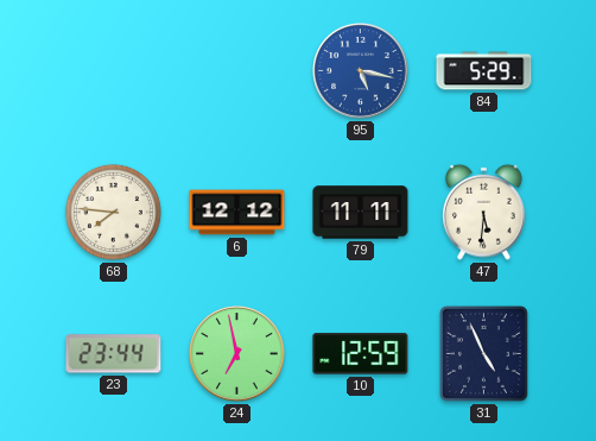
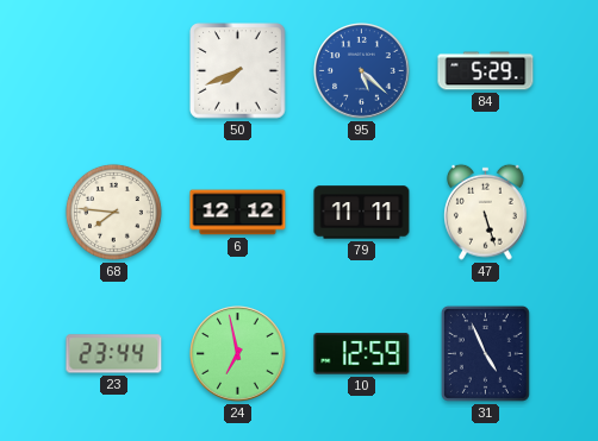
50: none -> 7:41 (238, 71)
95: 5:17 -> 5:22 (362, 71)
47: 5:31 -> 5:27 (486, 212)
